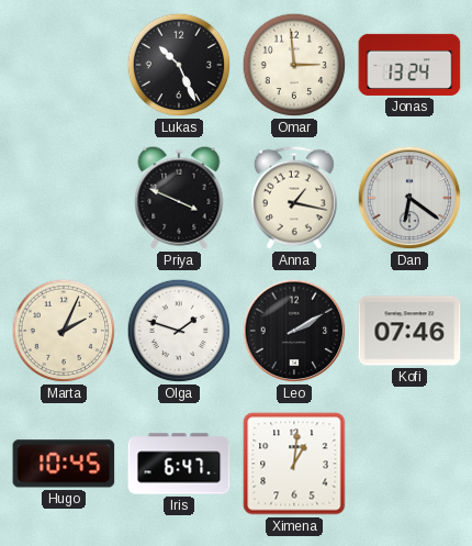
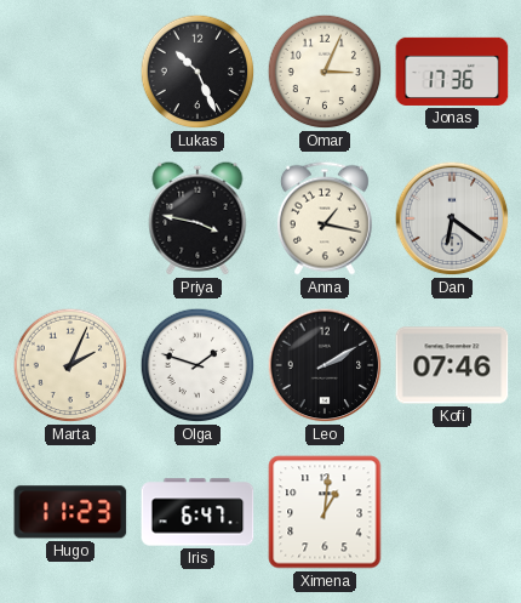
Omar: 2:59 -> 3:04 (325, 72)
Jonas: 13:24 -> 17:36 (452, 72)
Priya: 3:49 -> 3:47 (197, 218)
Hugo: 10:45 -> 11:23 (70, 512)
